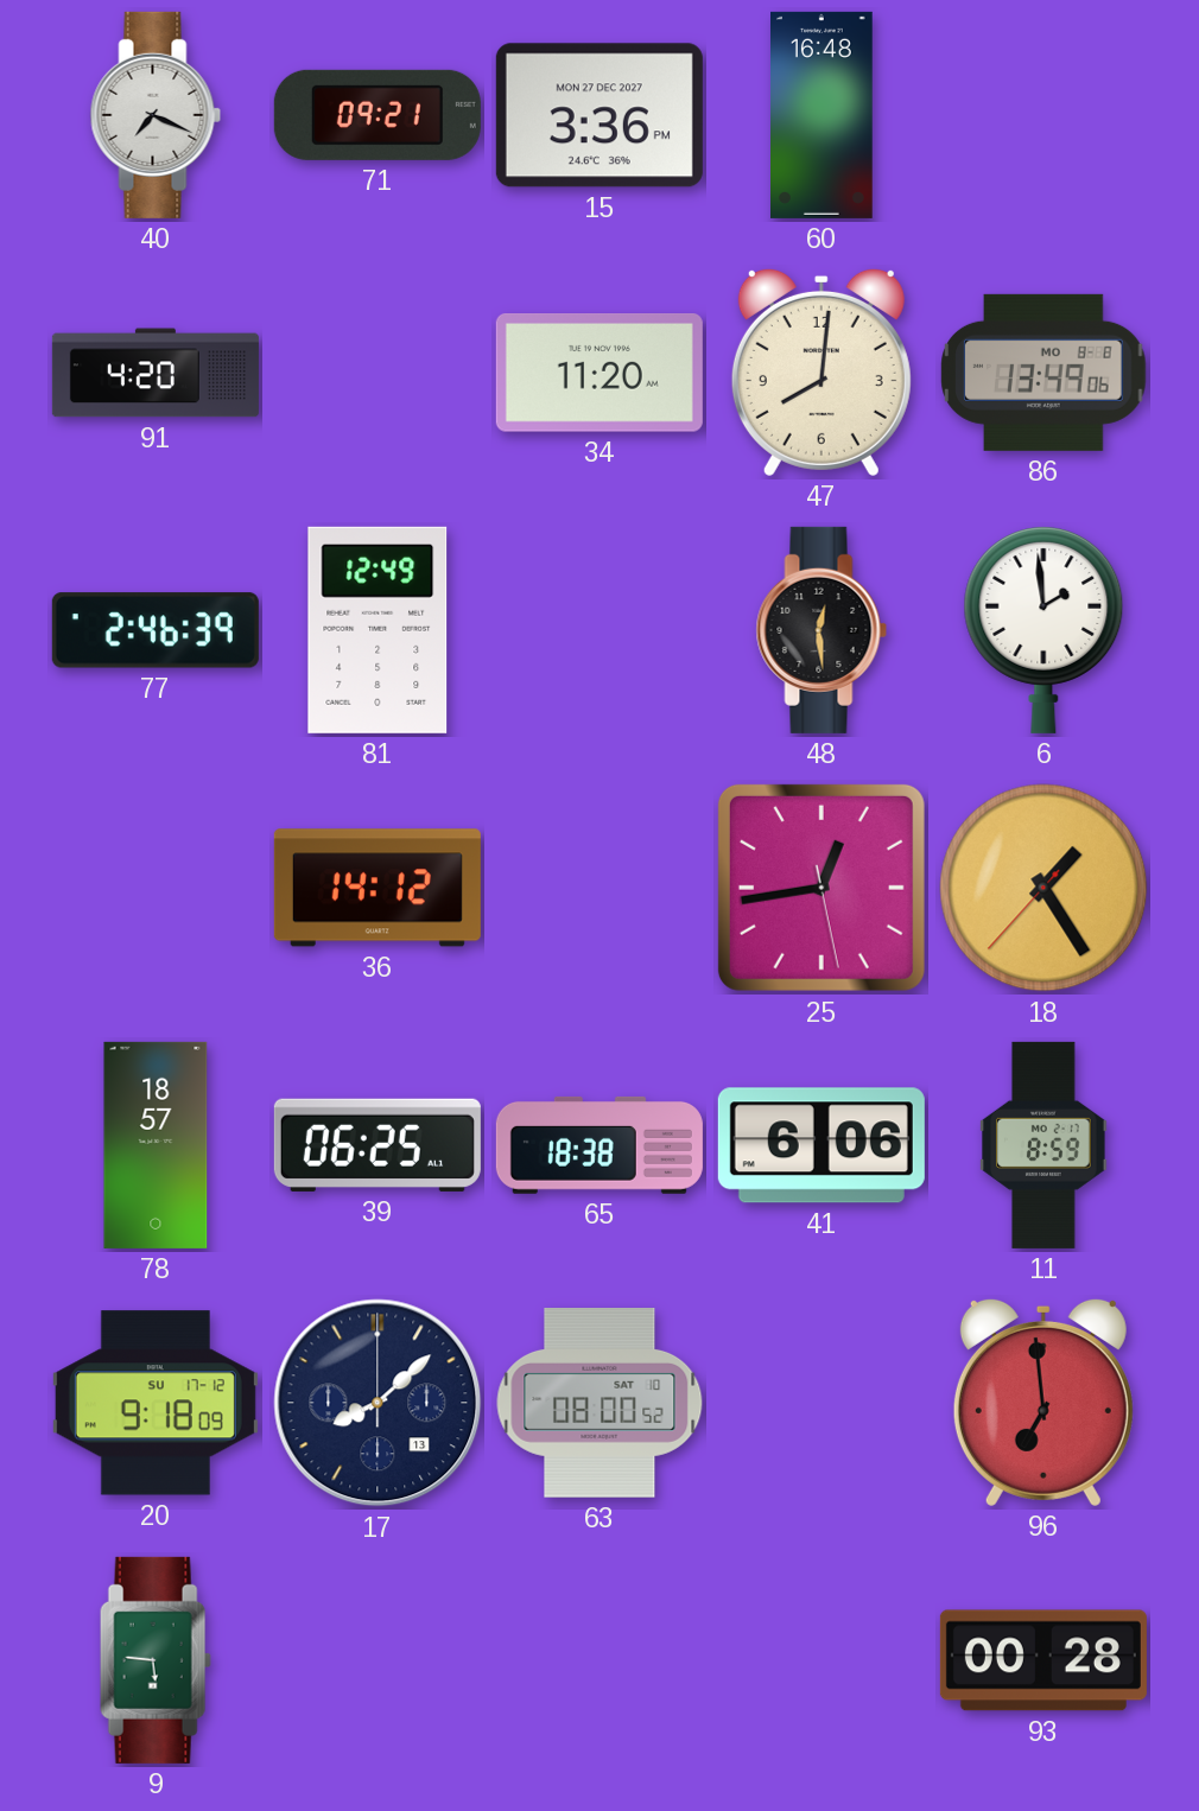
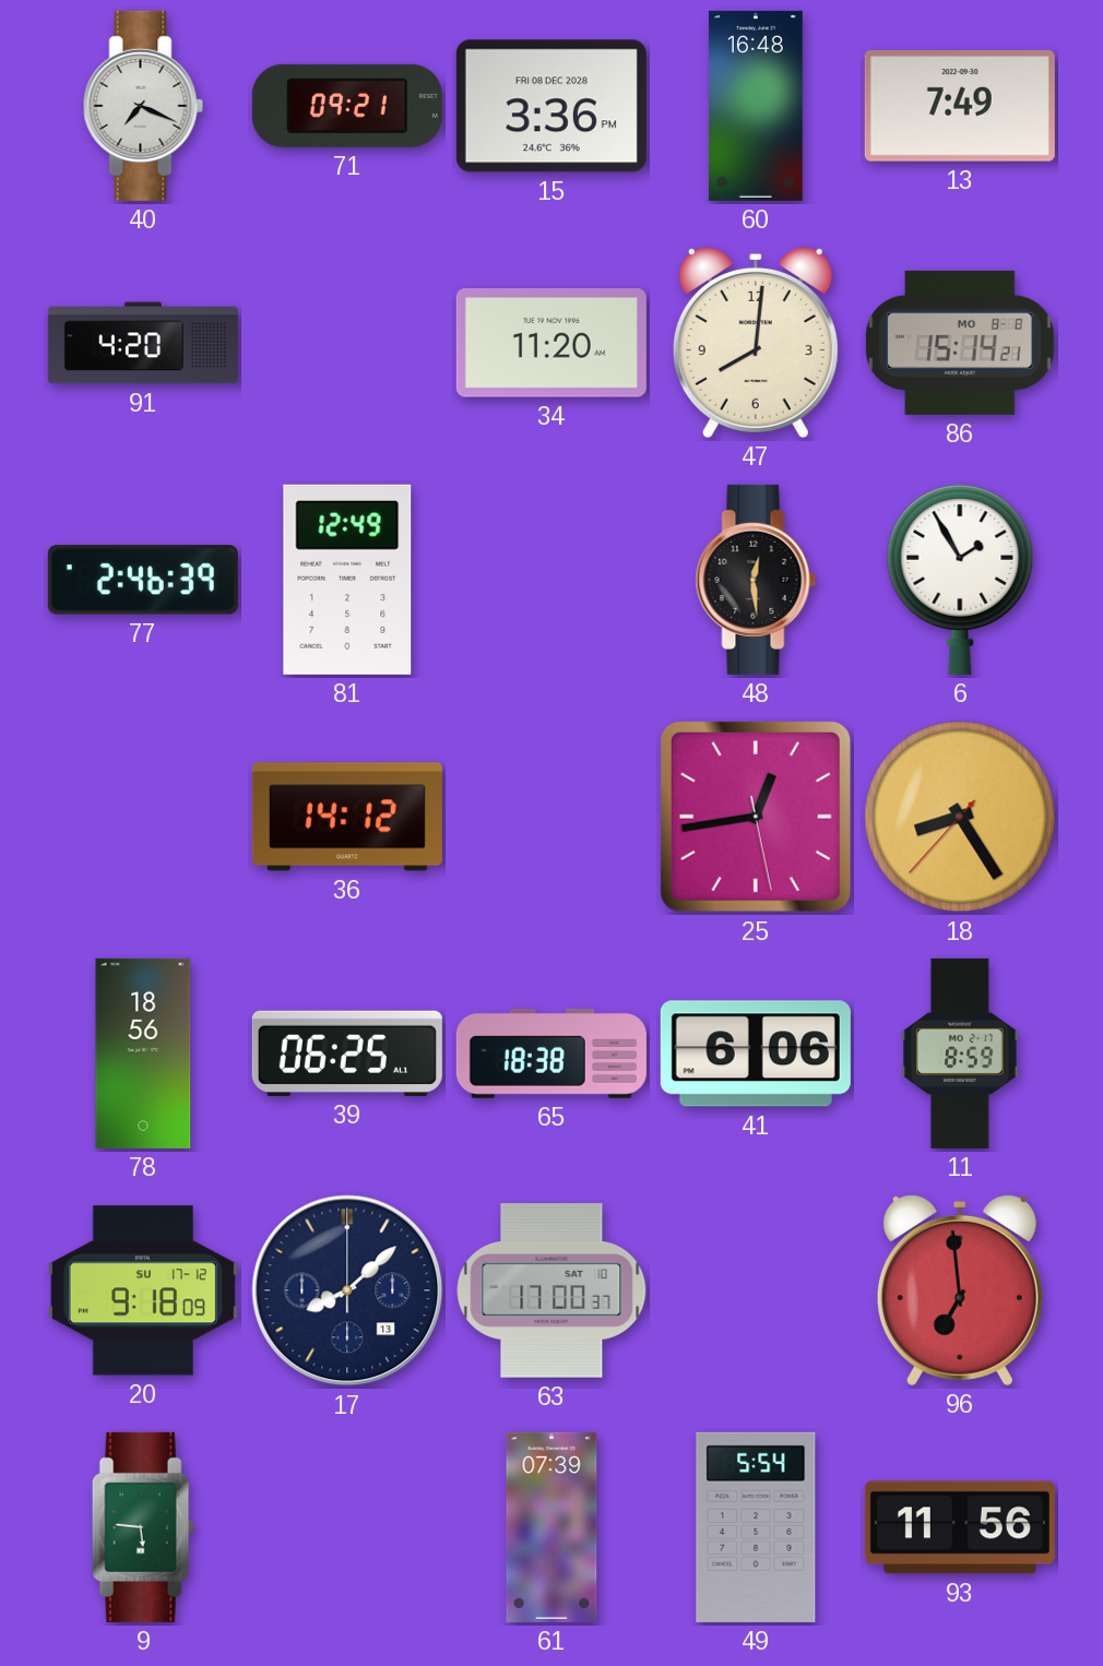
15 date: MON 27 DEC 2027 -> FRI 08 DEC 2028 (551, 106)
13: none -> 7:49 (960, 106)
86: 13:49 -> 15:14 (960, 343)
6: 1:59 -> 1:55 (960, 579)
18: 1:24 -> 8:24 (960, 817)
78: 18:57 -> 18:56 (143, 1054)
63: 08:00 -> 17:00 (551, 1292)
61: none -> 07:39 (551, 1527)
49: none -> 5:54 (756, 1527)
93: 00:28 -> 11:56 (960, 1527)
